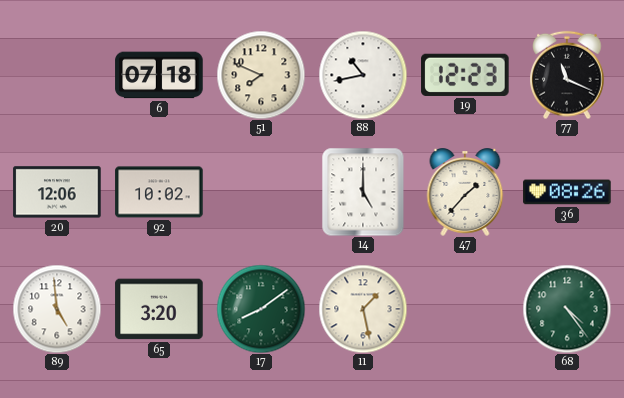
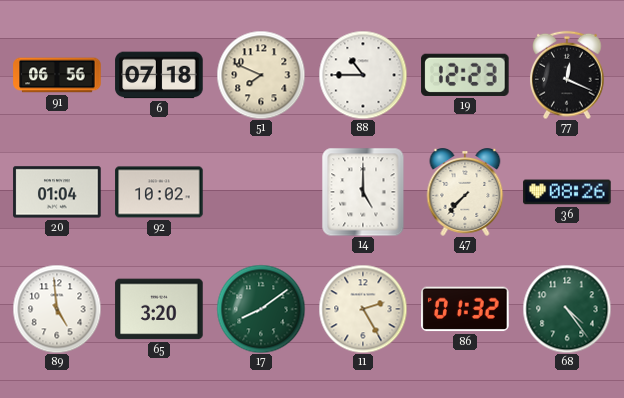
91: none -> 06:56 (57, 75)
88: 10:43 -> 10:45 (363, 75)
77: 11:19 -> 12:19 (568, 75)
20: 12:06 -> 01:04 (57, 192)
47: 1:37 -> 7:37 (465, 193)
11: 1:28 -> 2:25 (363, 309)
86: none -> 01:32 (465, 309)
